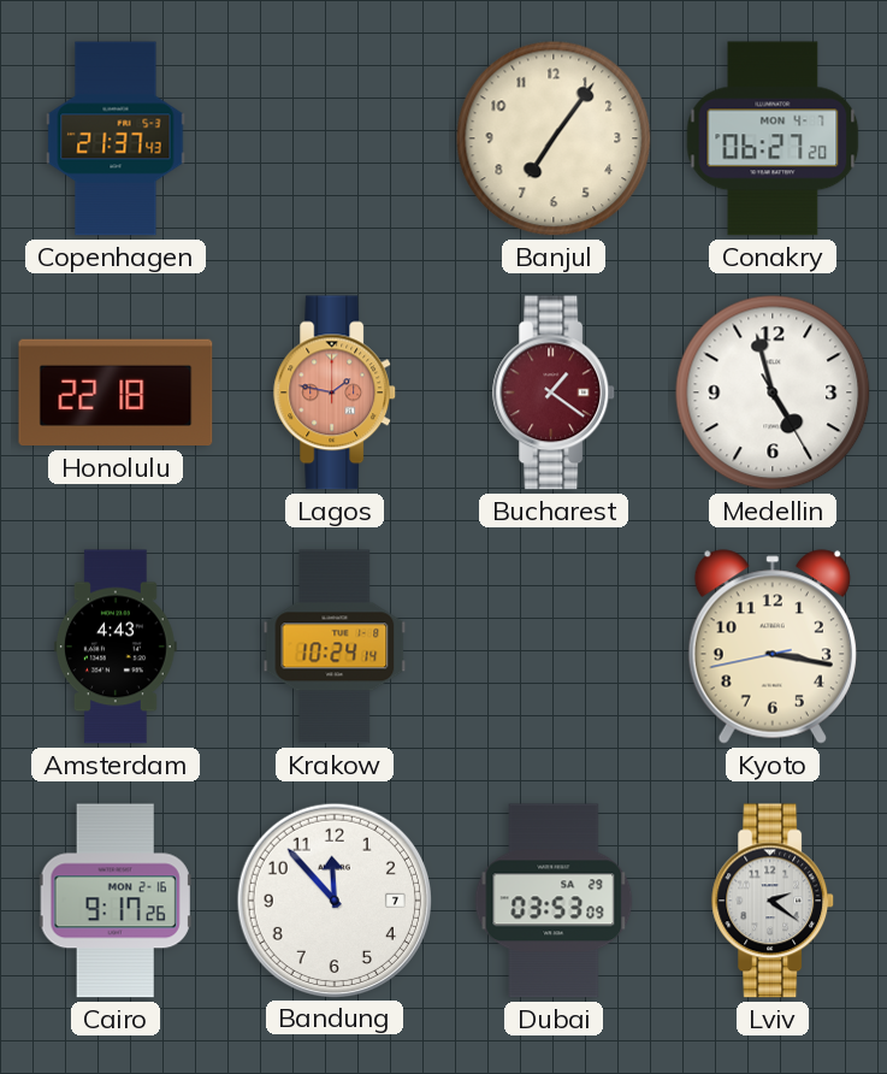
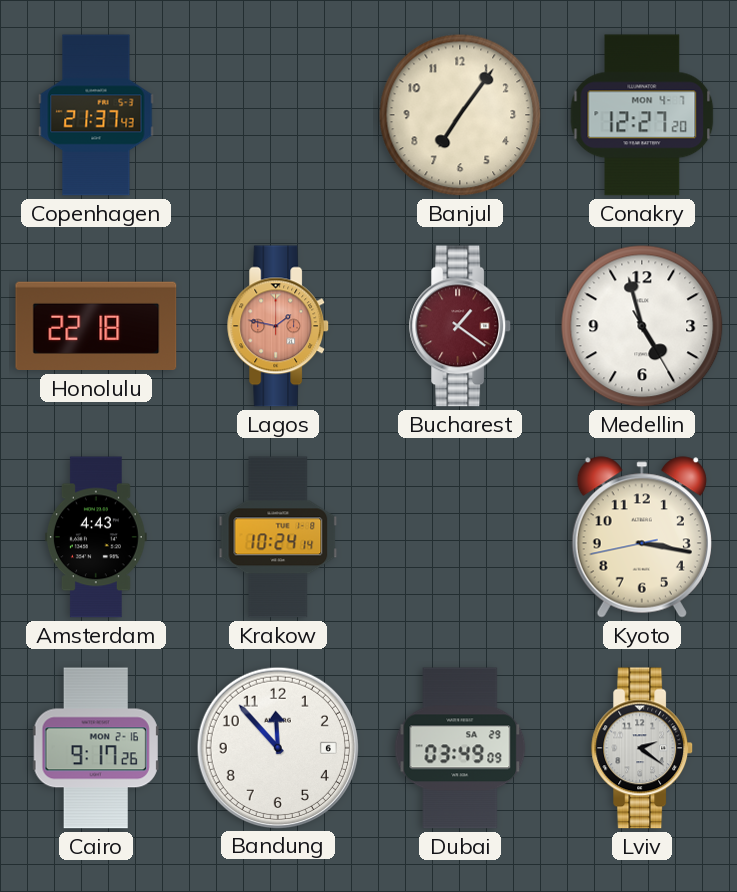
Conakry: 06:27 -> 12:27 (642, 115)
Bandung date: 7 -> 6 (277, 747)
Dubai: 03:53 -> 03:49 (460, 748)
